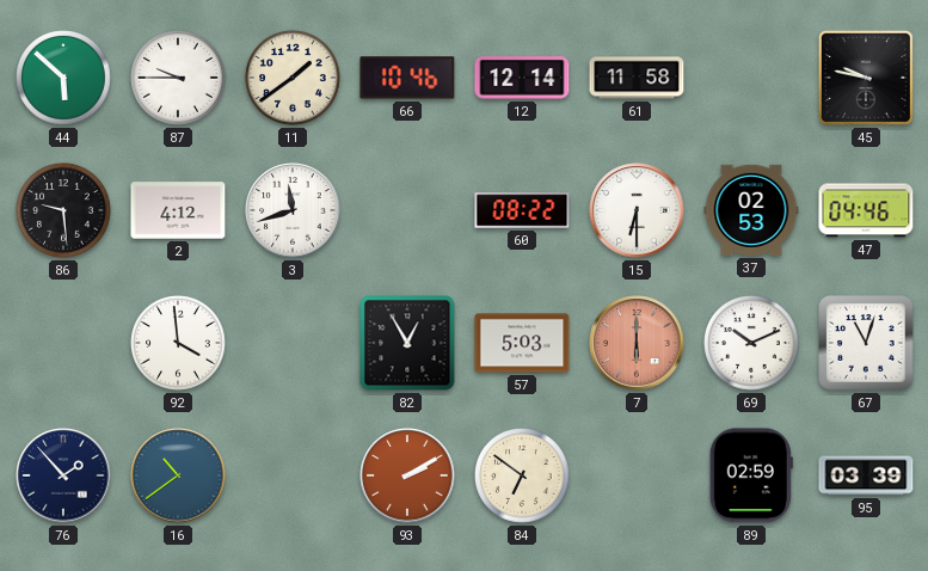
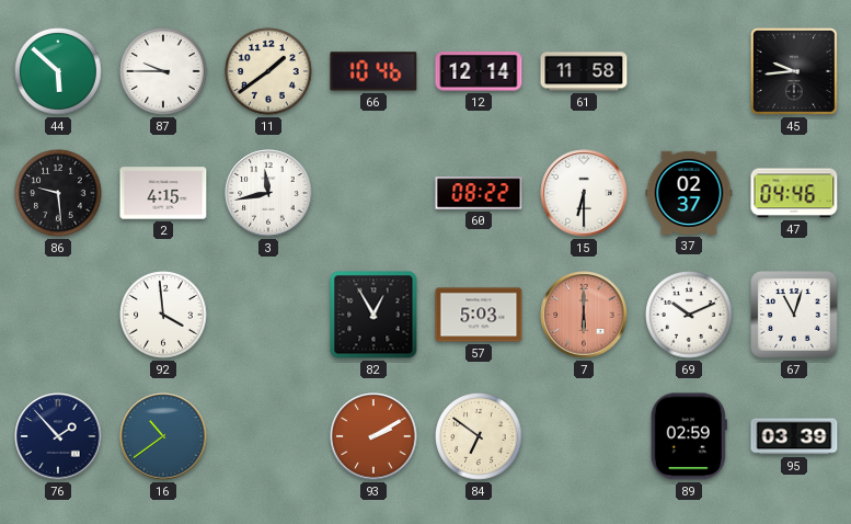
45: 9:47 -> 9:44 (794, 71)
2: 4:12 -> 4:15 (163, 193)
3: 11:42 -> 11:43 (268, 193)
37: 02:53 -> 02:37 (689, 193)
